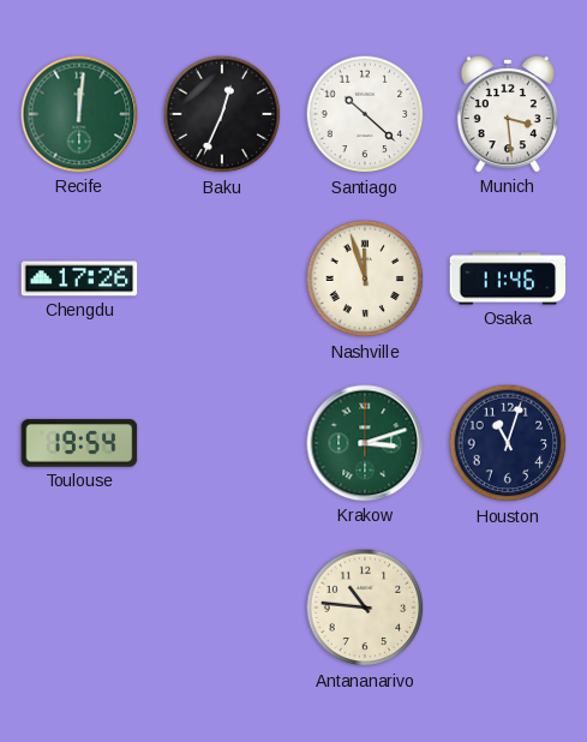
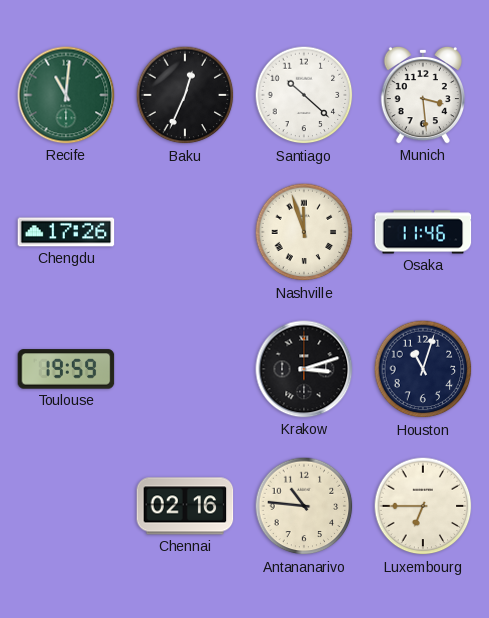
Recife: 12:01 -> 11:01 (66, 95)
Toulouse: 19:54 -> 19:59 (66, 369)
Krakow dial: green -> black (304, 369)
Chennai: none -> 02:16 (185, 506)
Luxembourg: none -> 6:45 (423, 506)
